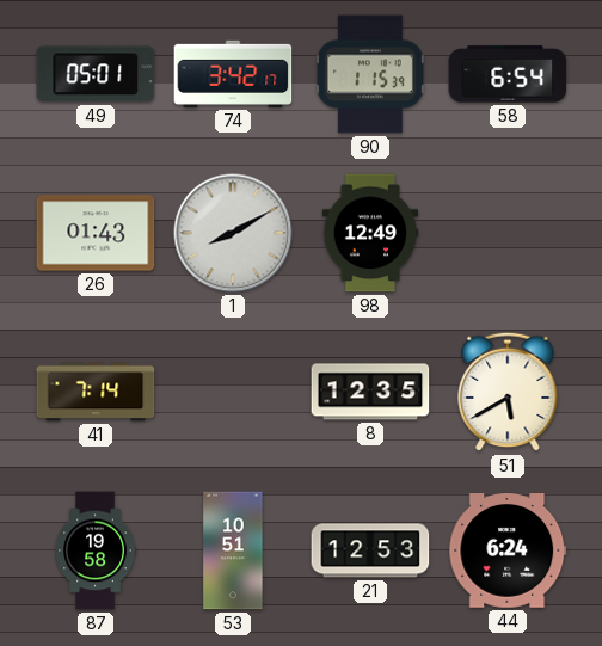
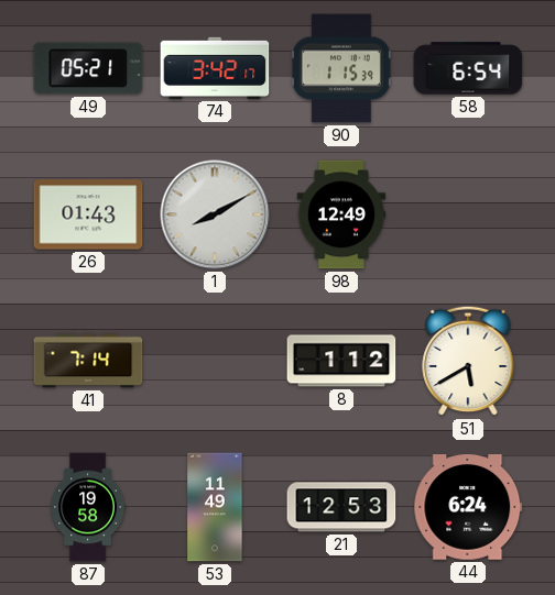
49: 05:01 -> 05:21 (88, 68)
8: 12:35 -> 1:12 (341, 361)
53: 10:51 -> 11:49 (215, 507)
